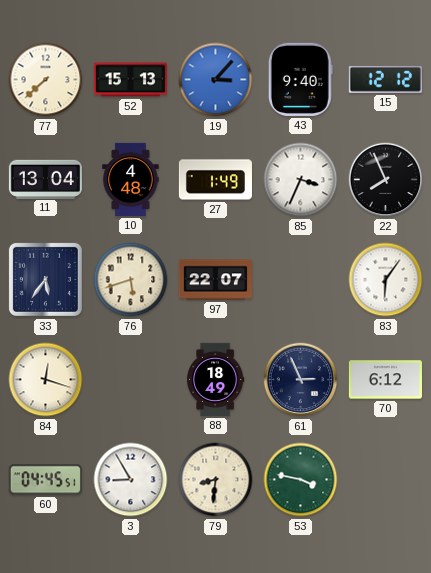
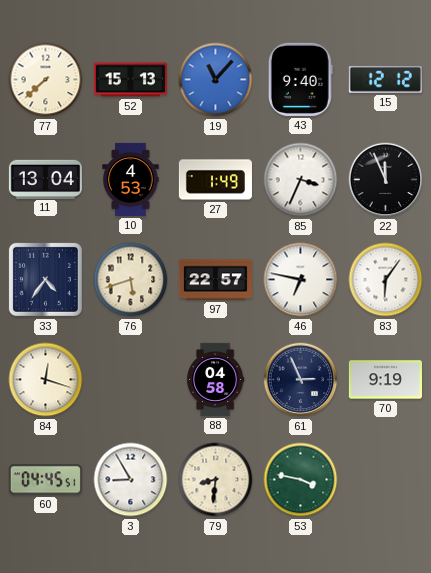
19: 3:07 -> 11:07 (216, 80)
10: 4:48 -> 4:53 (131, 179)
22: 7:56 -> 11:56 (386, 180)
33: 5:36 -> 4:36 (45, 279)
97: 22:07 -> 22:57 (215, 280)
46: none -> 6:47 (301, 280)
88: 18:49 -> 04:58 (215, 379)
70: 6:12 -> 9:19 (385, 380)
